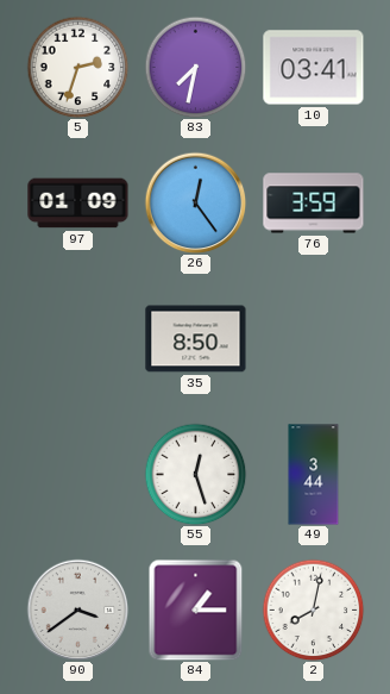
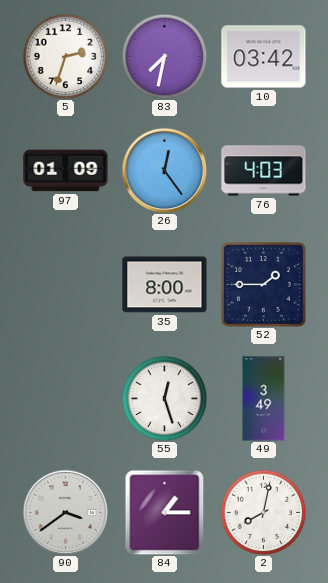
10: 03:41 -> 03:42 (264, 57)
76: 3:59 -> 4:03 (264, 171)
35: 8:50 -> 8:00 (165, 285)
52: none -> 1:45 (263, 284)
49: 3:44 -> 3:49 (264, 399)
